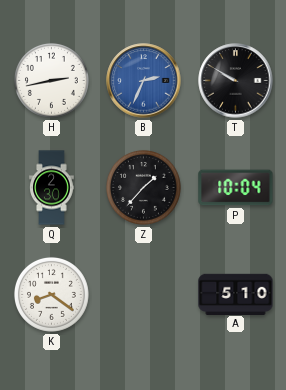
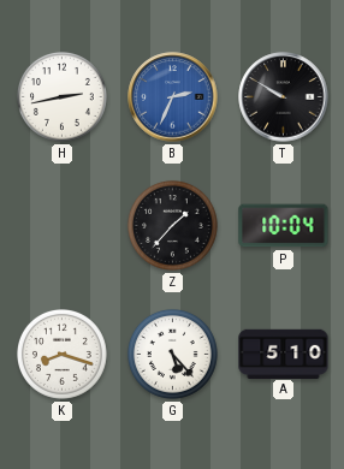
Q: 2:30 -> none (52, 188)
K: 8:21 -> 8:18 (61, 354)
G: none -> 5:23 (172, 354)
